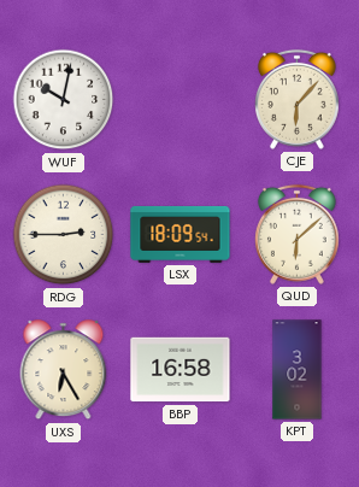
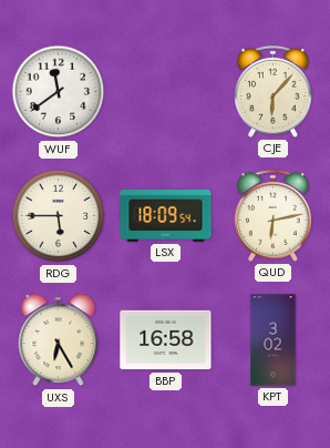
WUF: 10:02 -> 11:39 (59, 92)
RDG: 2:45 -> 5:45 (59, 216)
QUD: 6:08 -> 6:13 (272, 215)
